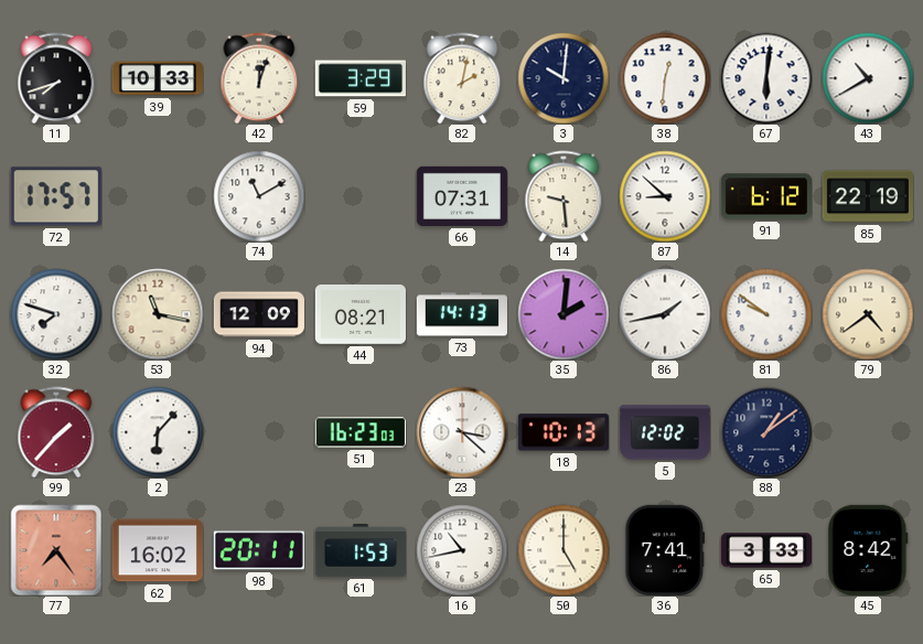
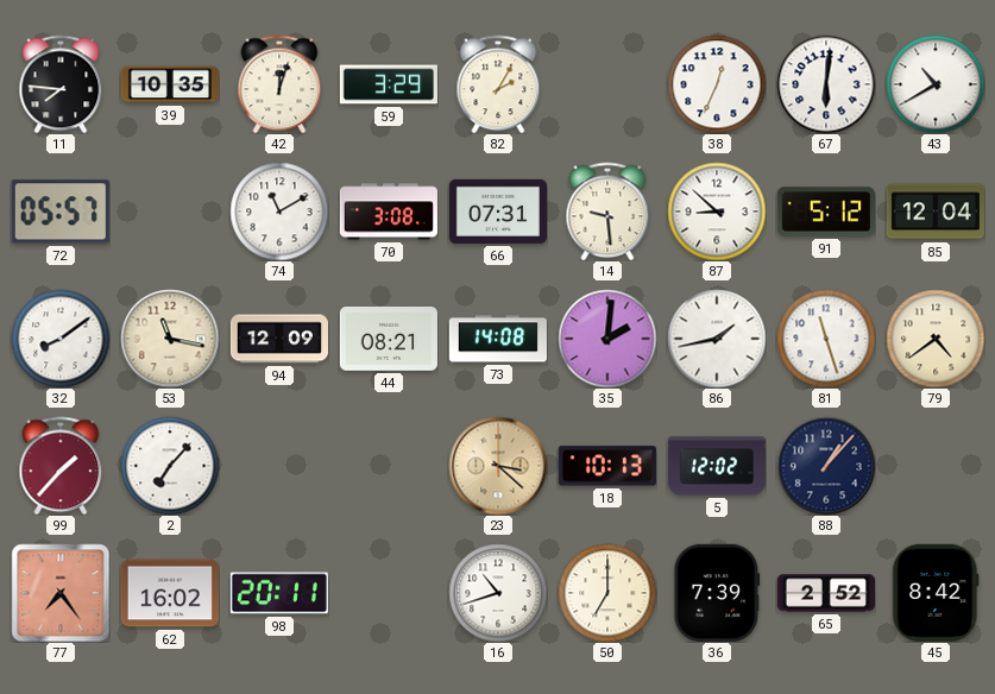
11: 7:42 -> 7:46 (61, 84)
39: 10:33 -> 10:35 (170, 84)
82: 2:02 -> 2:05 (498, 84)
3: 10:01 -> none (564, 78)
38: 12:31 -> 12:34 (717, 84)
72: 17:57 -> 05:57 (61, 212)
70: none -> 3:08 (389, 212)
91: 6:12 -> 5:12 (826, 212)
85: 22:19 -> 12:04 (936, 212)
32: 7:48 -> 8:09 (61, 339)
73: 14:13 -> 14:08 (498, 339)
81: 9:51 -> 11:27 (826, 339)
2: 6:07 -> 7:07 (170, 466)
51: 16:23 -> none (361, 432)
23 dial: white -> champagne (498, 466)
88: 1:09 -> 1:07 (826, 466)
61: 1:53 -> none (361, 550)
16: 10:43 -> 10:42 (498, 593)
50: 5:00 -> 7:00 (607, 593)
36: 7:41 -> 7:39 (717, 593)
65: 3:33 -> 2:52 (826, 593)
